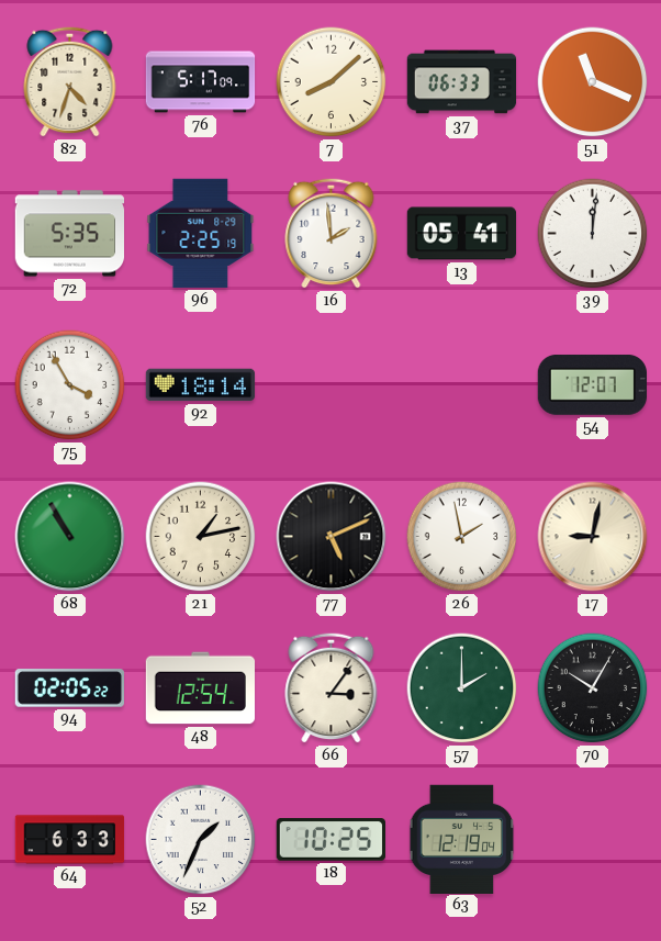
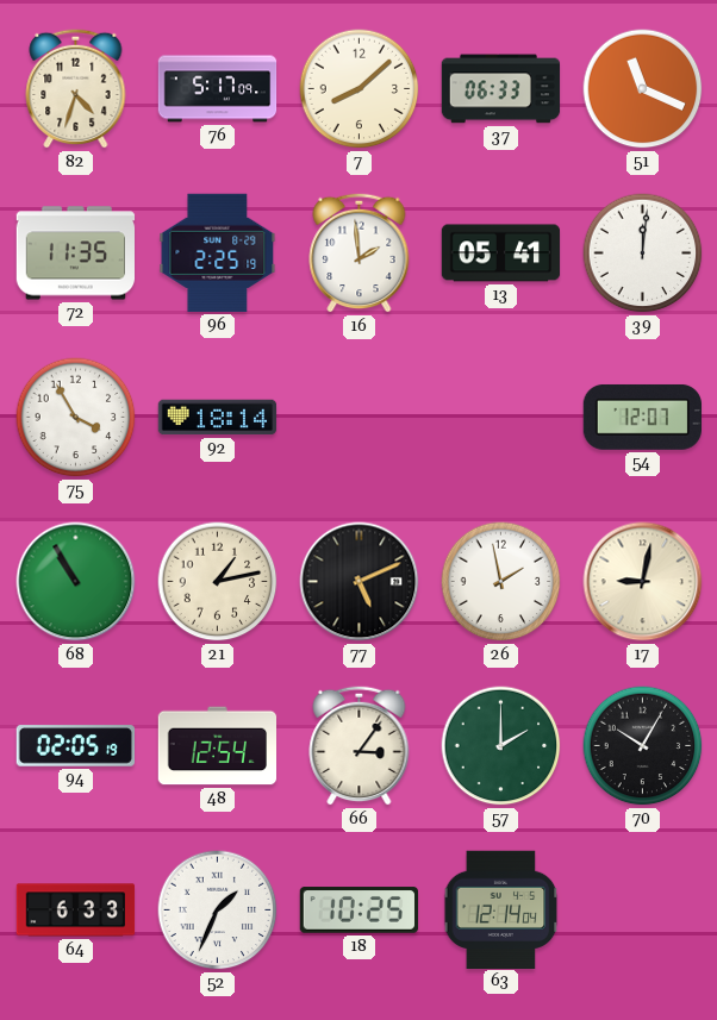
72: 5:35 -> 11:35 (76, 254)
94: 02:05:22 -> 02:05:19 (75, 746)
63: 12:19 -> 12:14 (501, 909)
